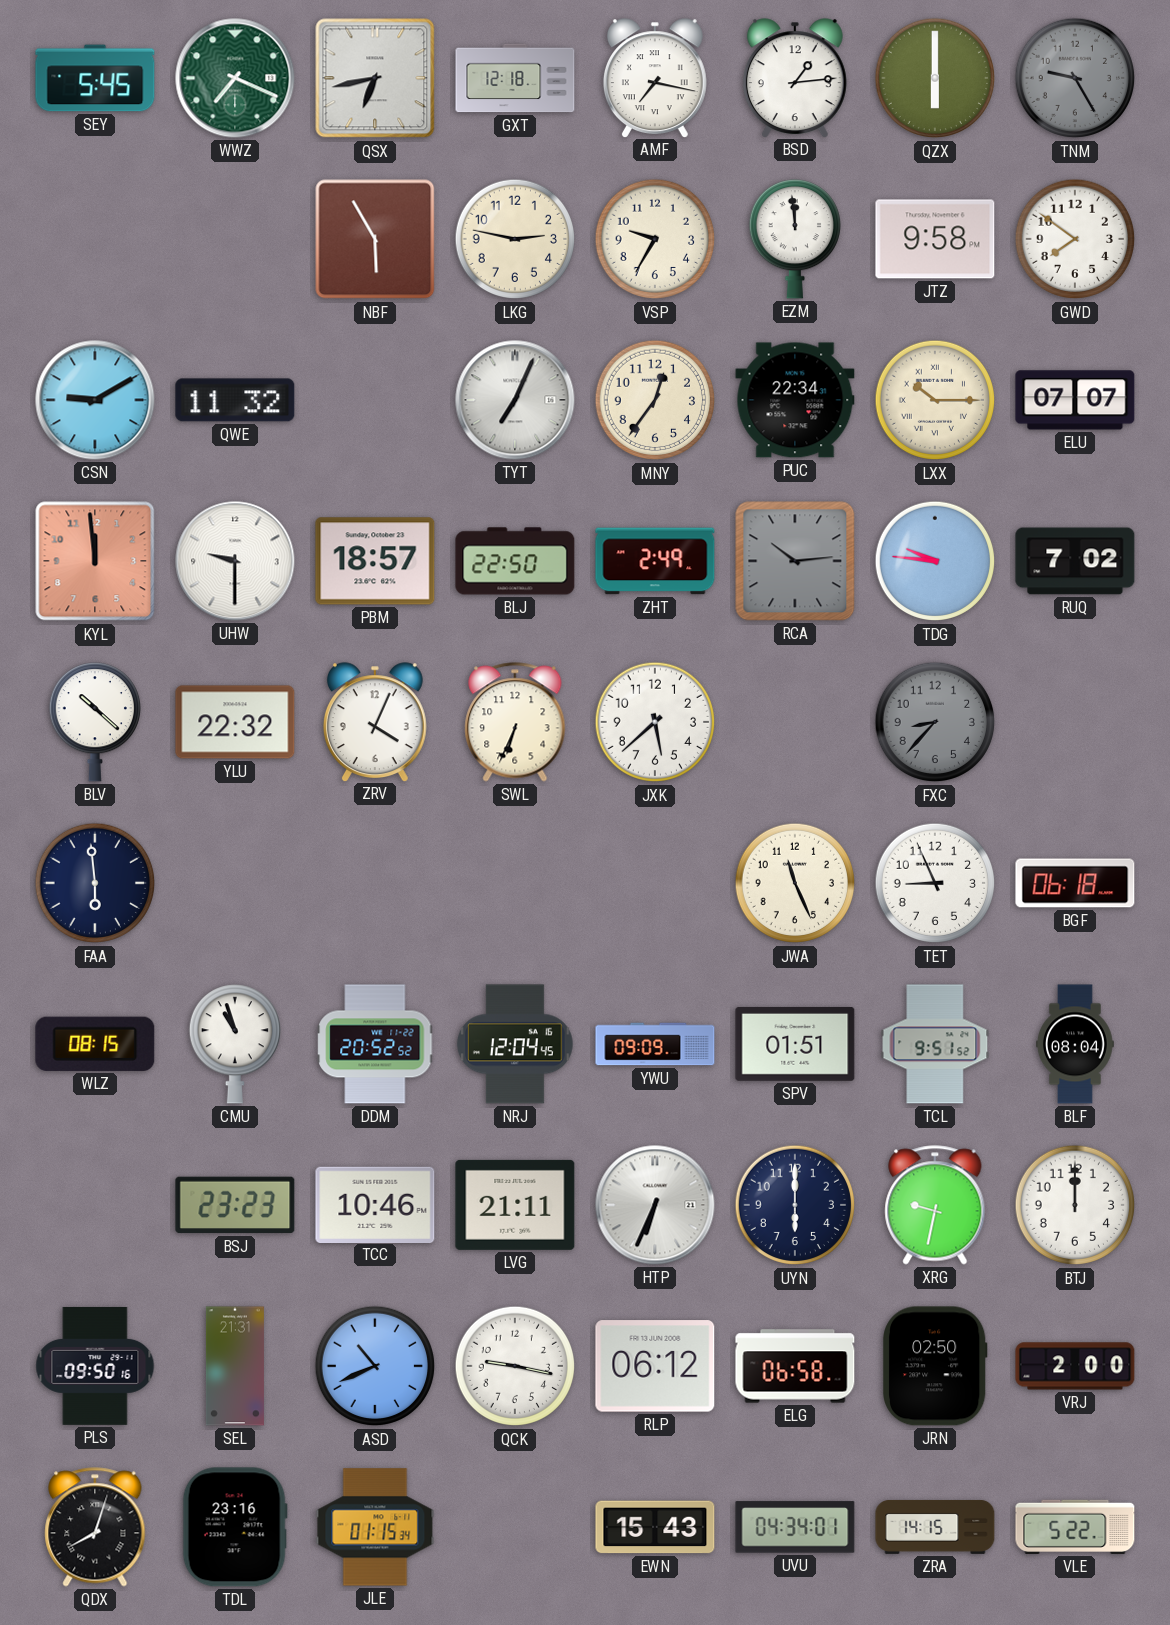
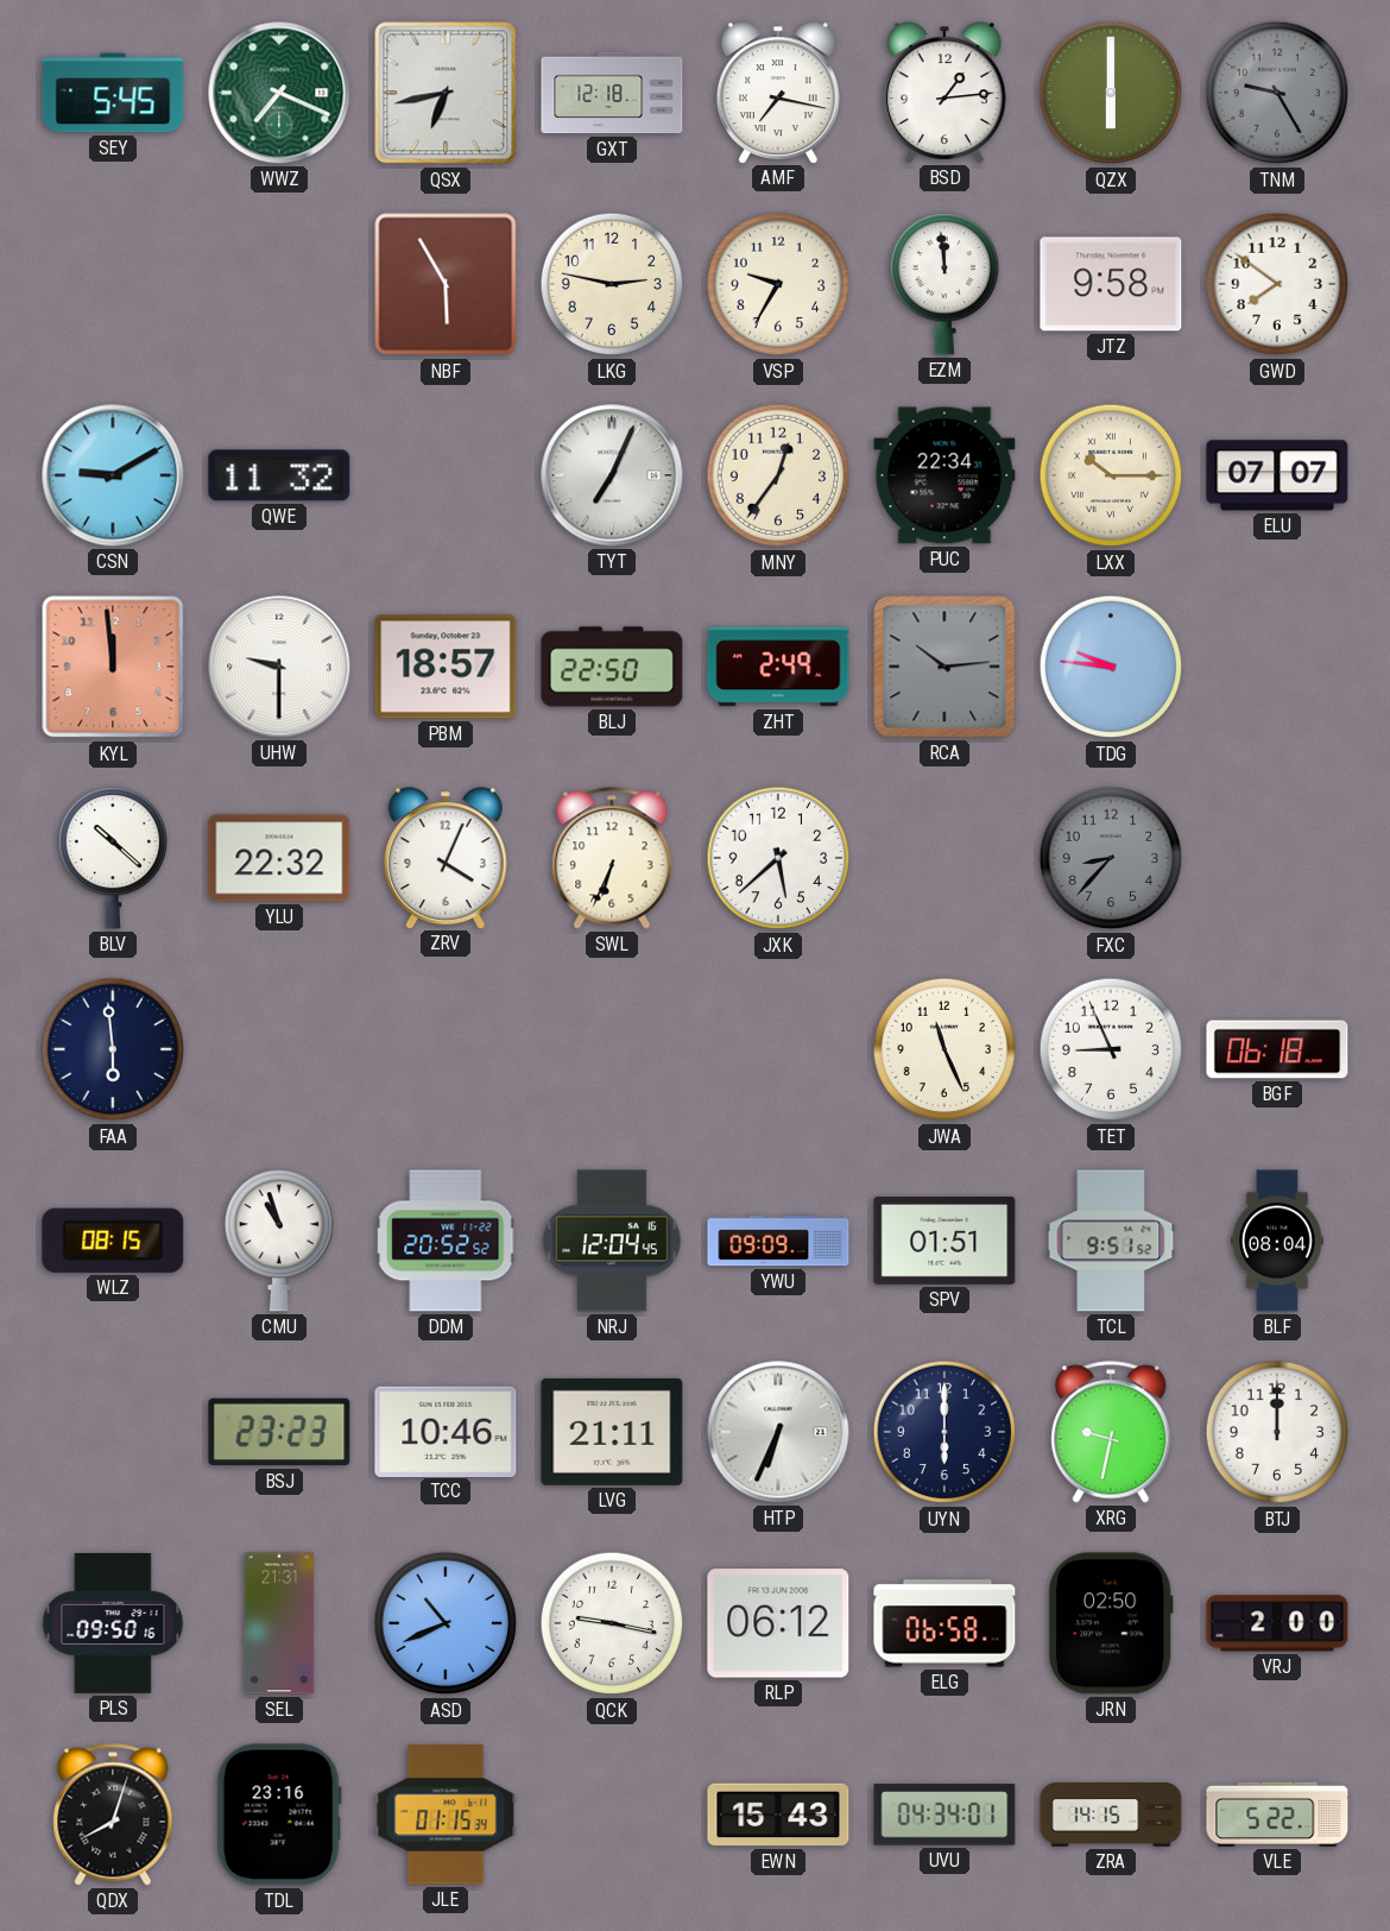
RUQ: 7:02 -> none (1075, 561)
